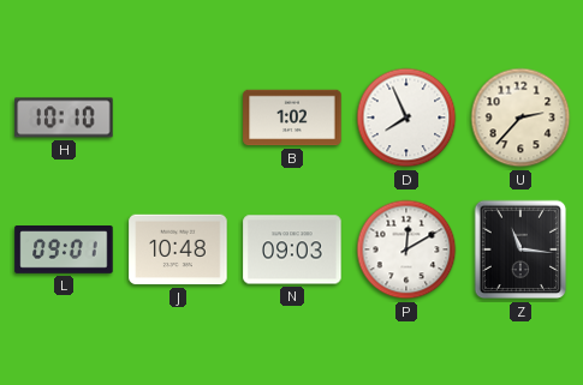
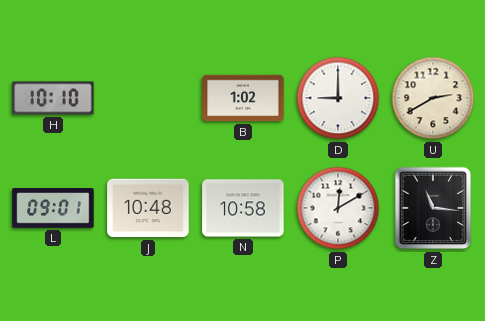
D: 7:56 -> 9:00 (338, 98)
U: 2:37 -> 2:40 (433, 98)
N: 09:03 -> 10:58 (243, 208)
